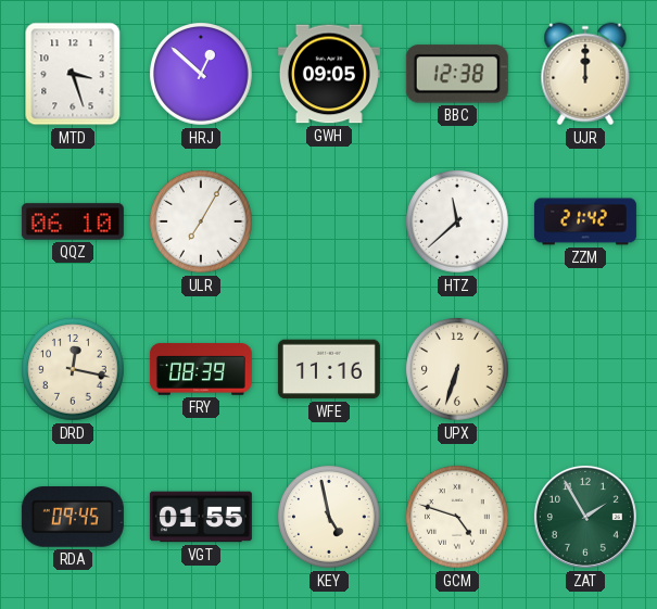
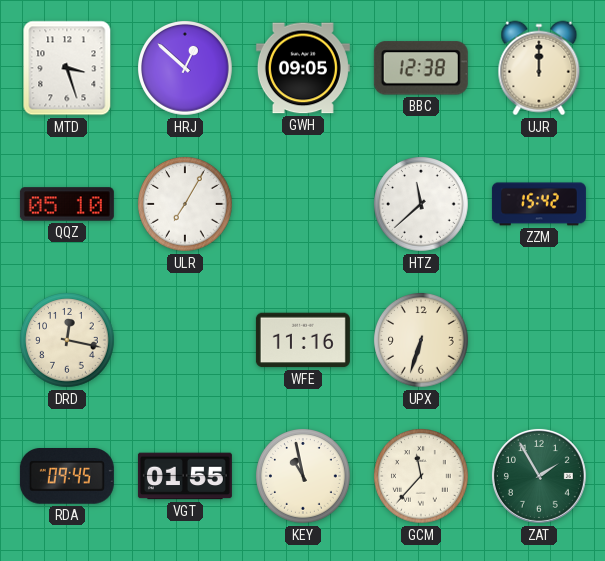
QQZ: 06:10 -> 05:10 (67, 204)
ZZM: 21:42 -> 15:42 (539, 204)
FRY: 08:39 -> none (201, 369)
KEY: 4:58 -> 10:58 (304, 477)
GCM: 4:48 -> 11:37 (422, 477)
